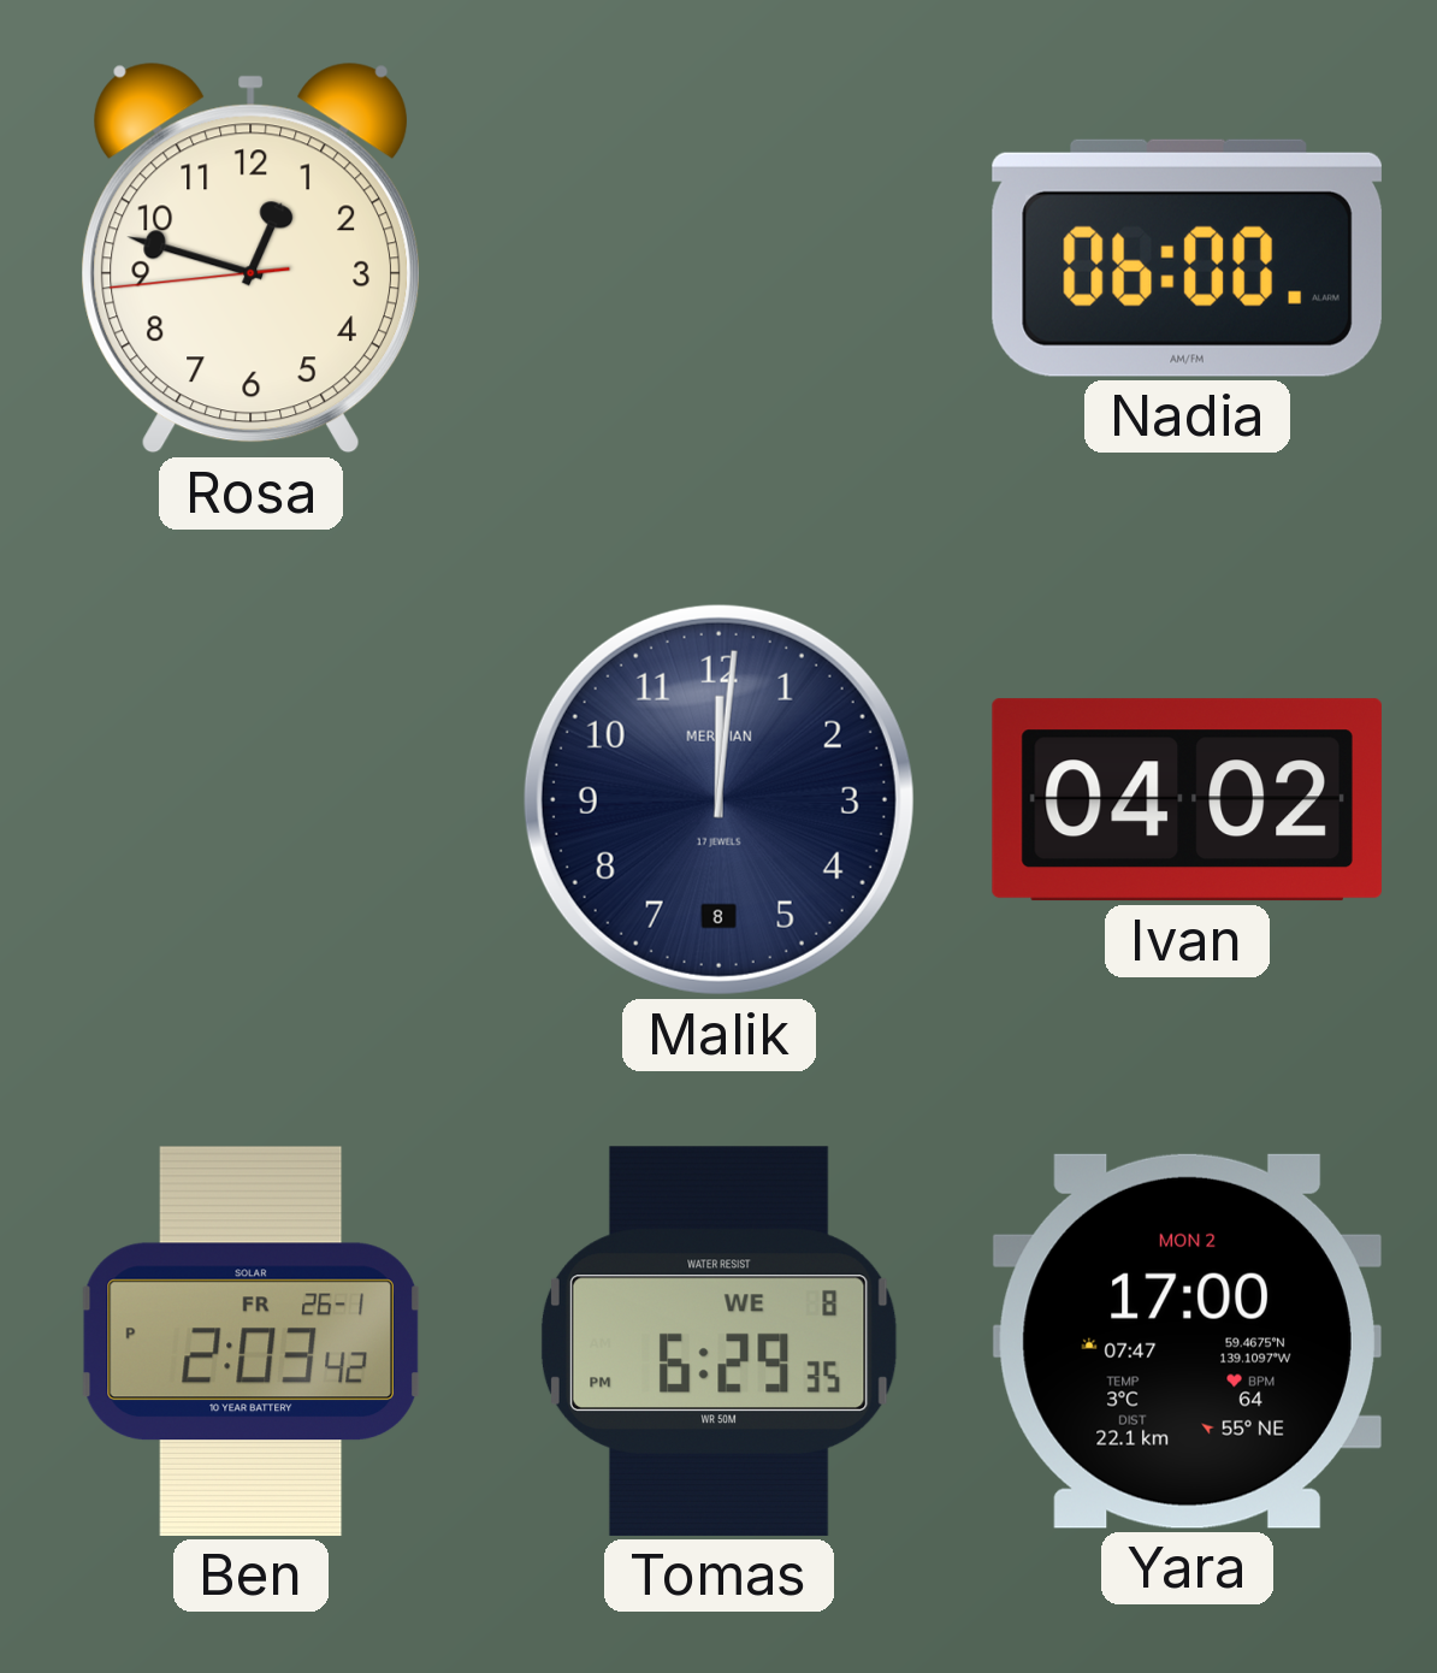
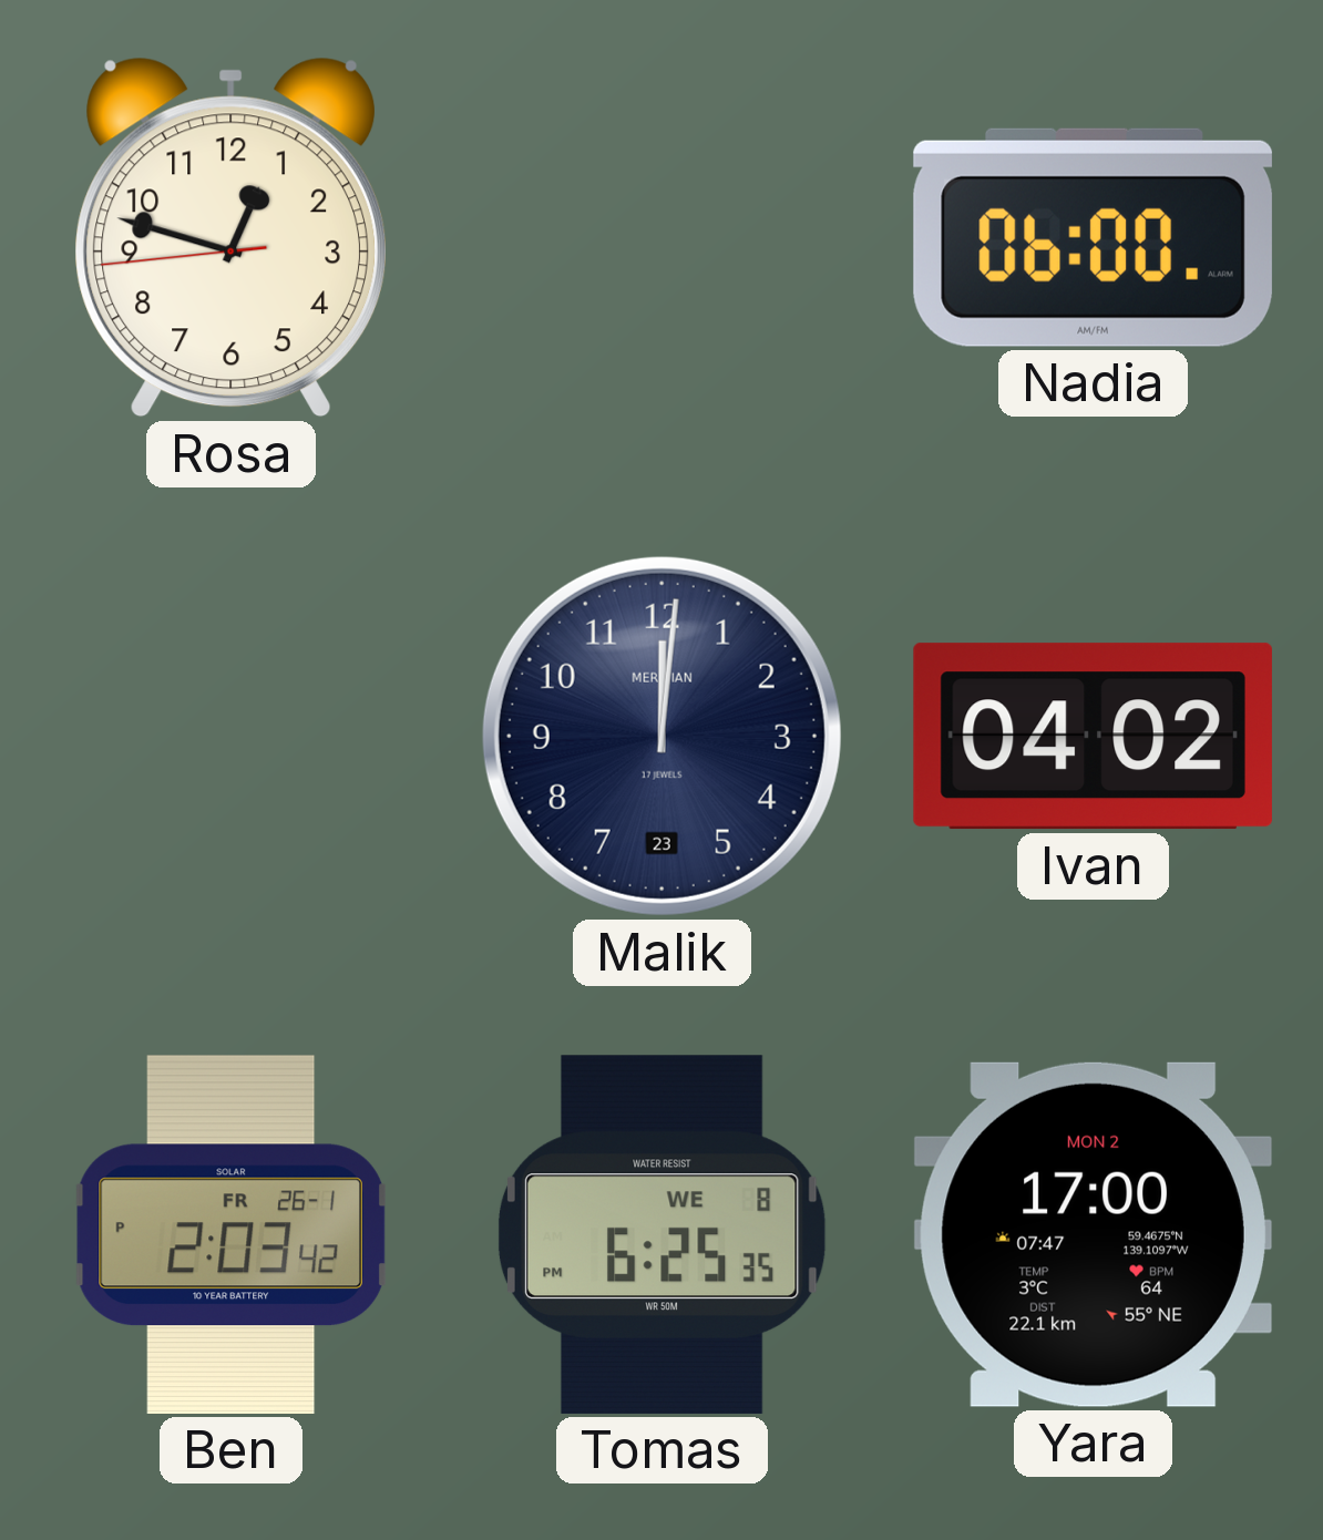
Malik date: 8 -> 23 (661, 736)
Tomas: 6:29 -> 6:25 (661, 1234)
